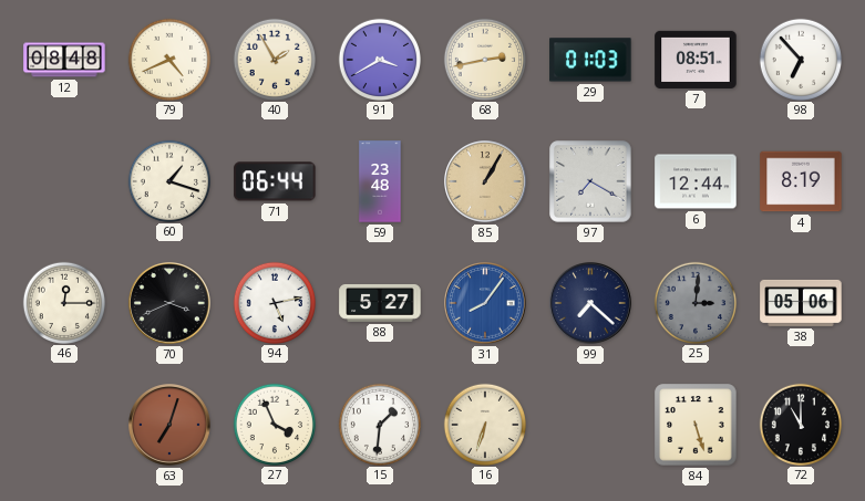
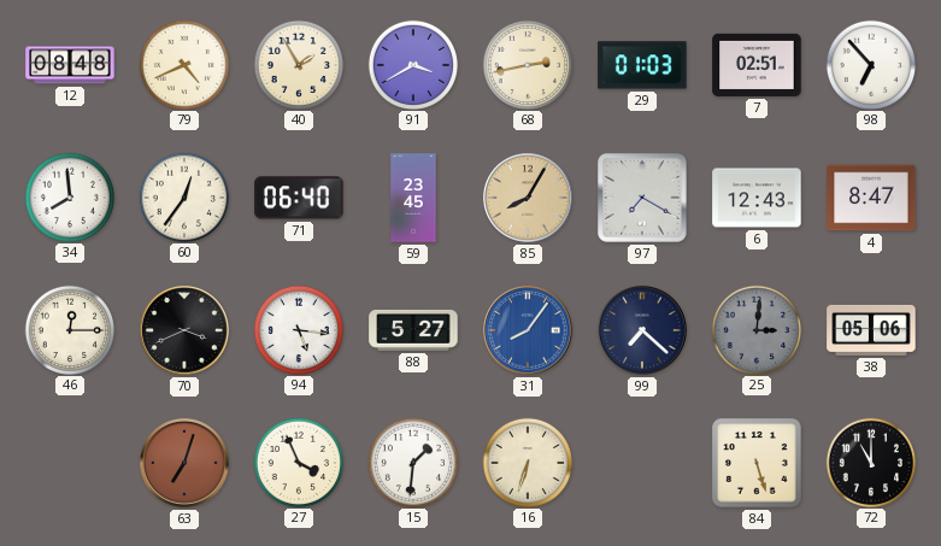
7: 08:51 -> 02:51 (757, 65)
34: none -> 7:59 (69, 196)
60: 1:18 -> 12:36 (183, 196)
71: 06:44 -> 06:40 (299, 198)
59: 23:48 -> 23:45 (413, 198)
85: 1:05 -> 8:05 (529, 199)
6: 12:44 -> 12:43 (757, 198)
4: 8:19 -> 8:47 (871, 198)
94: 5:13 -> 5:16 (298, 329)
